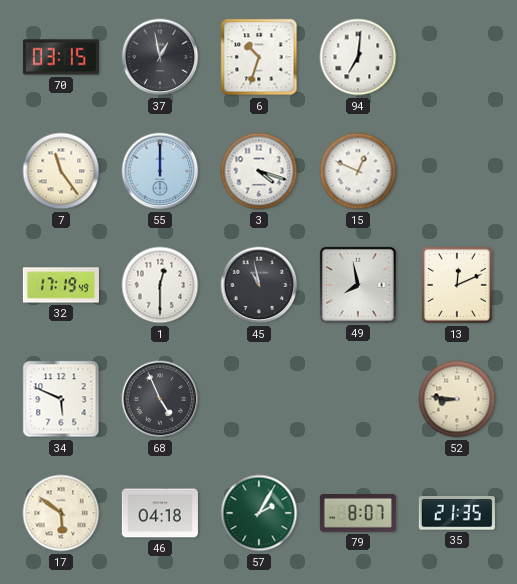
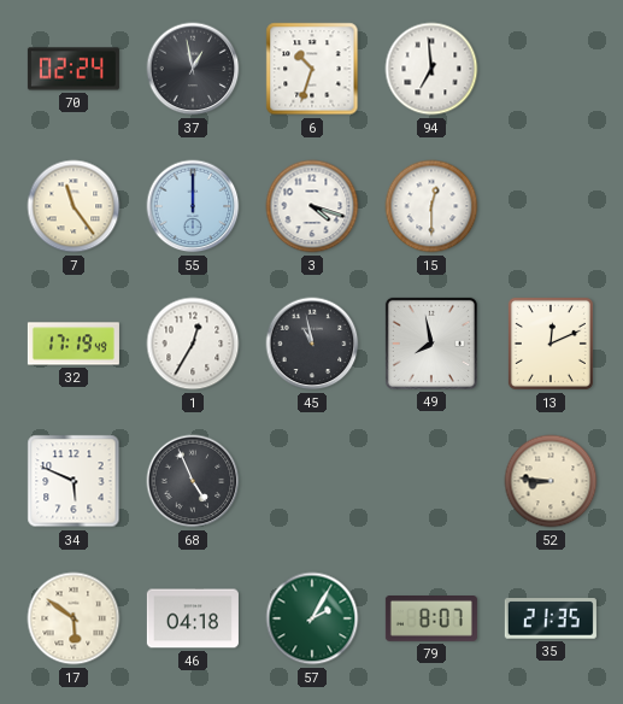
70: 03:15 -> 02:24 (74, 69)
94: 7:01 -> 6:59 (431, 69)
15: 12:49 -> 12:30 (431, 206)
1: 12:30 -> 12:35 (193, 344)
